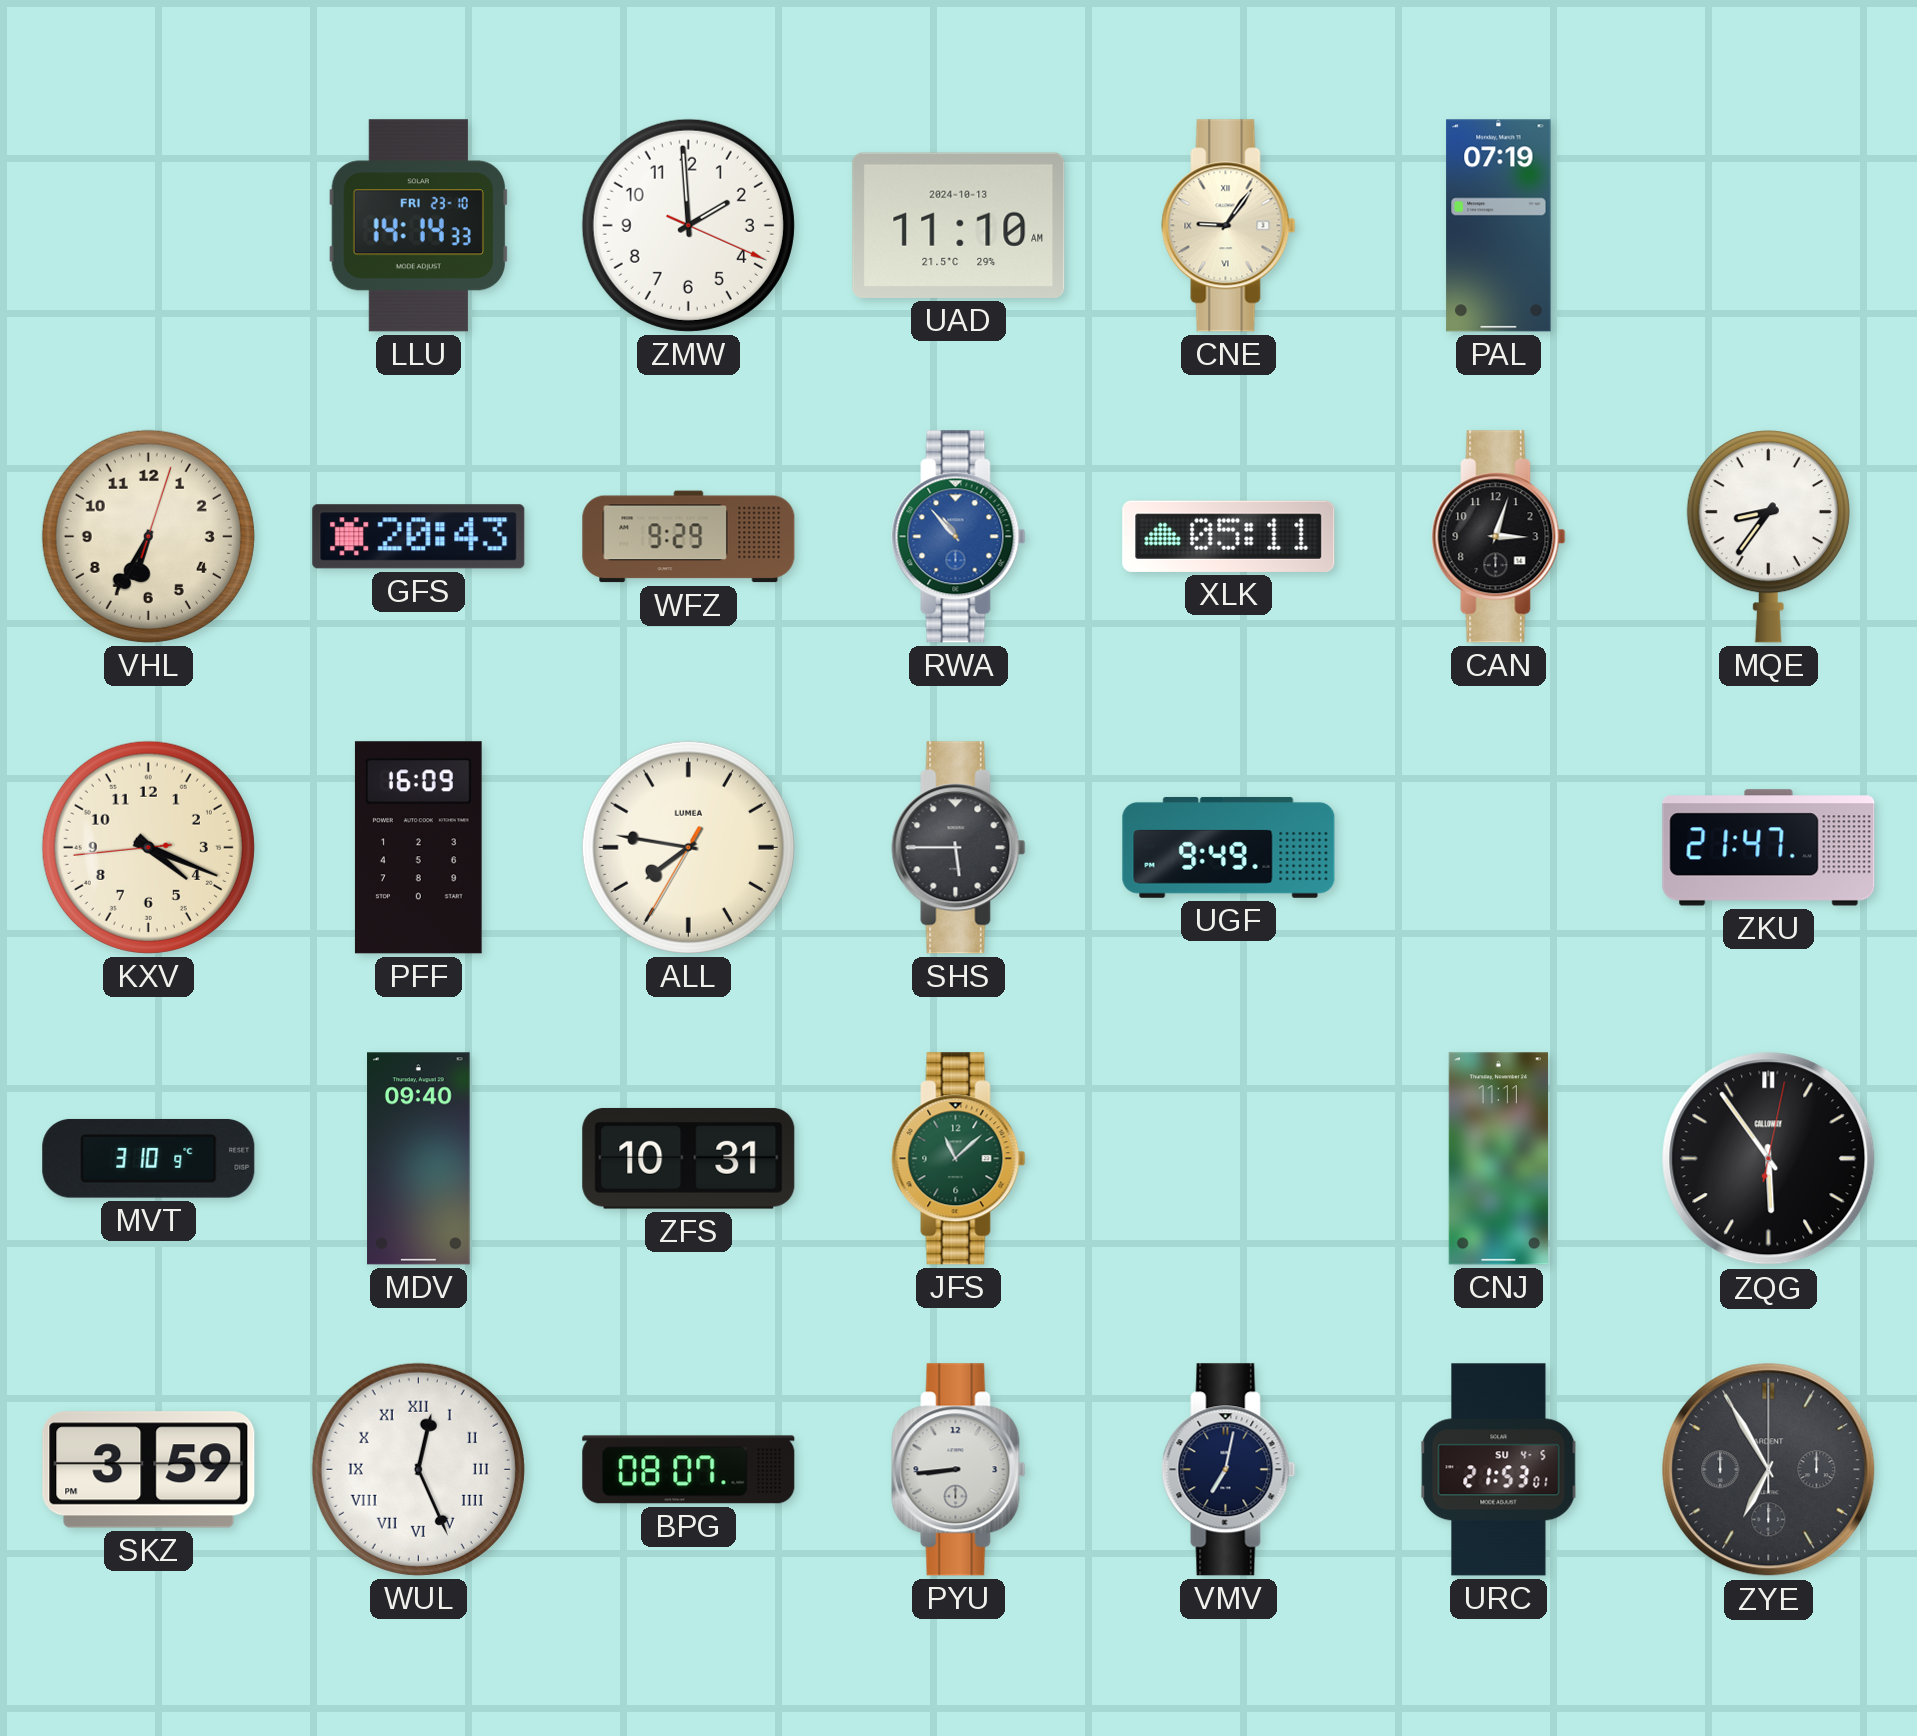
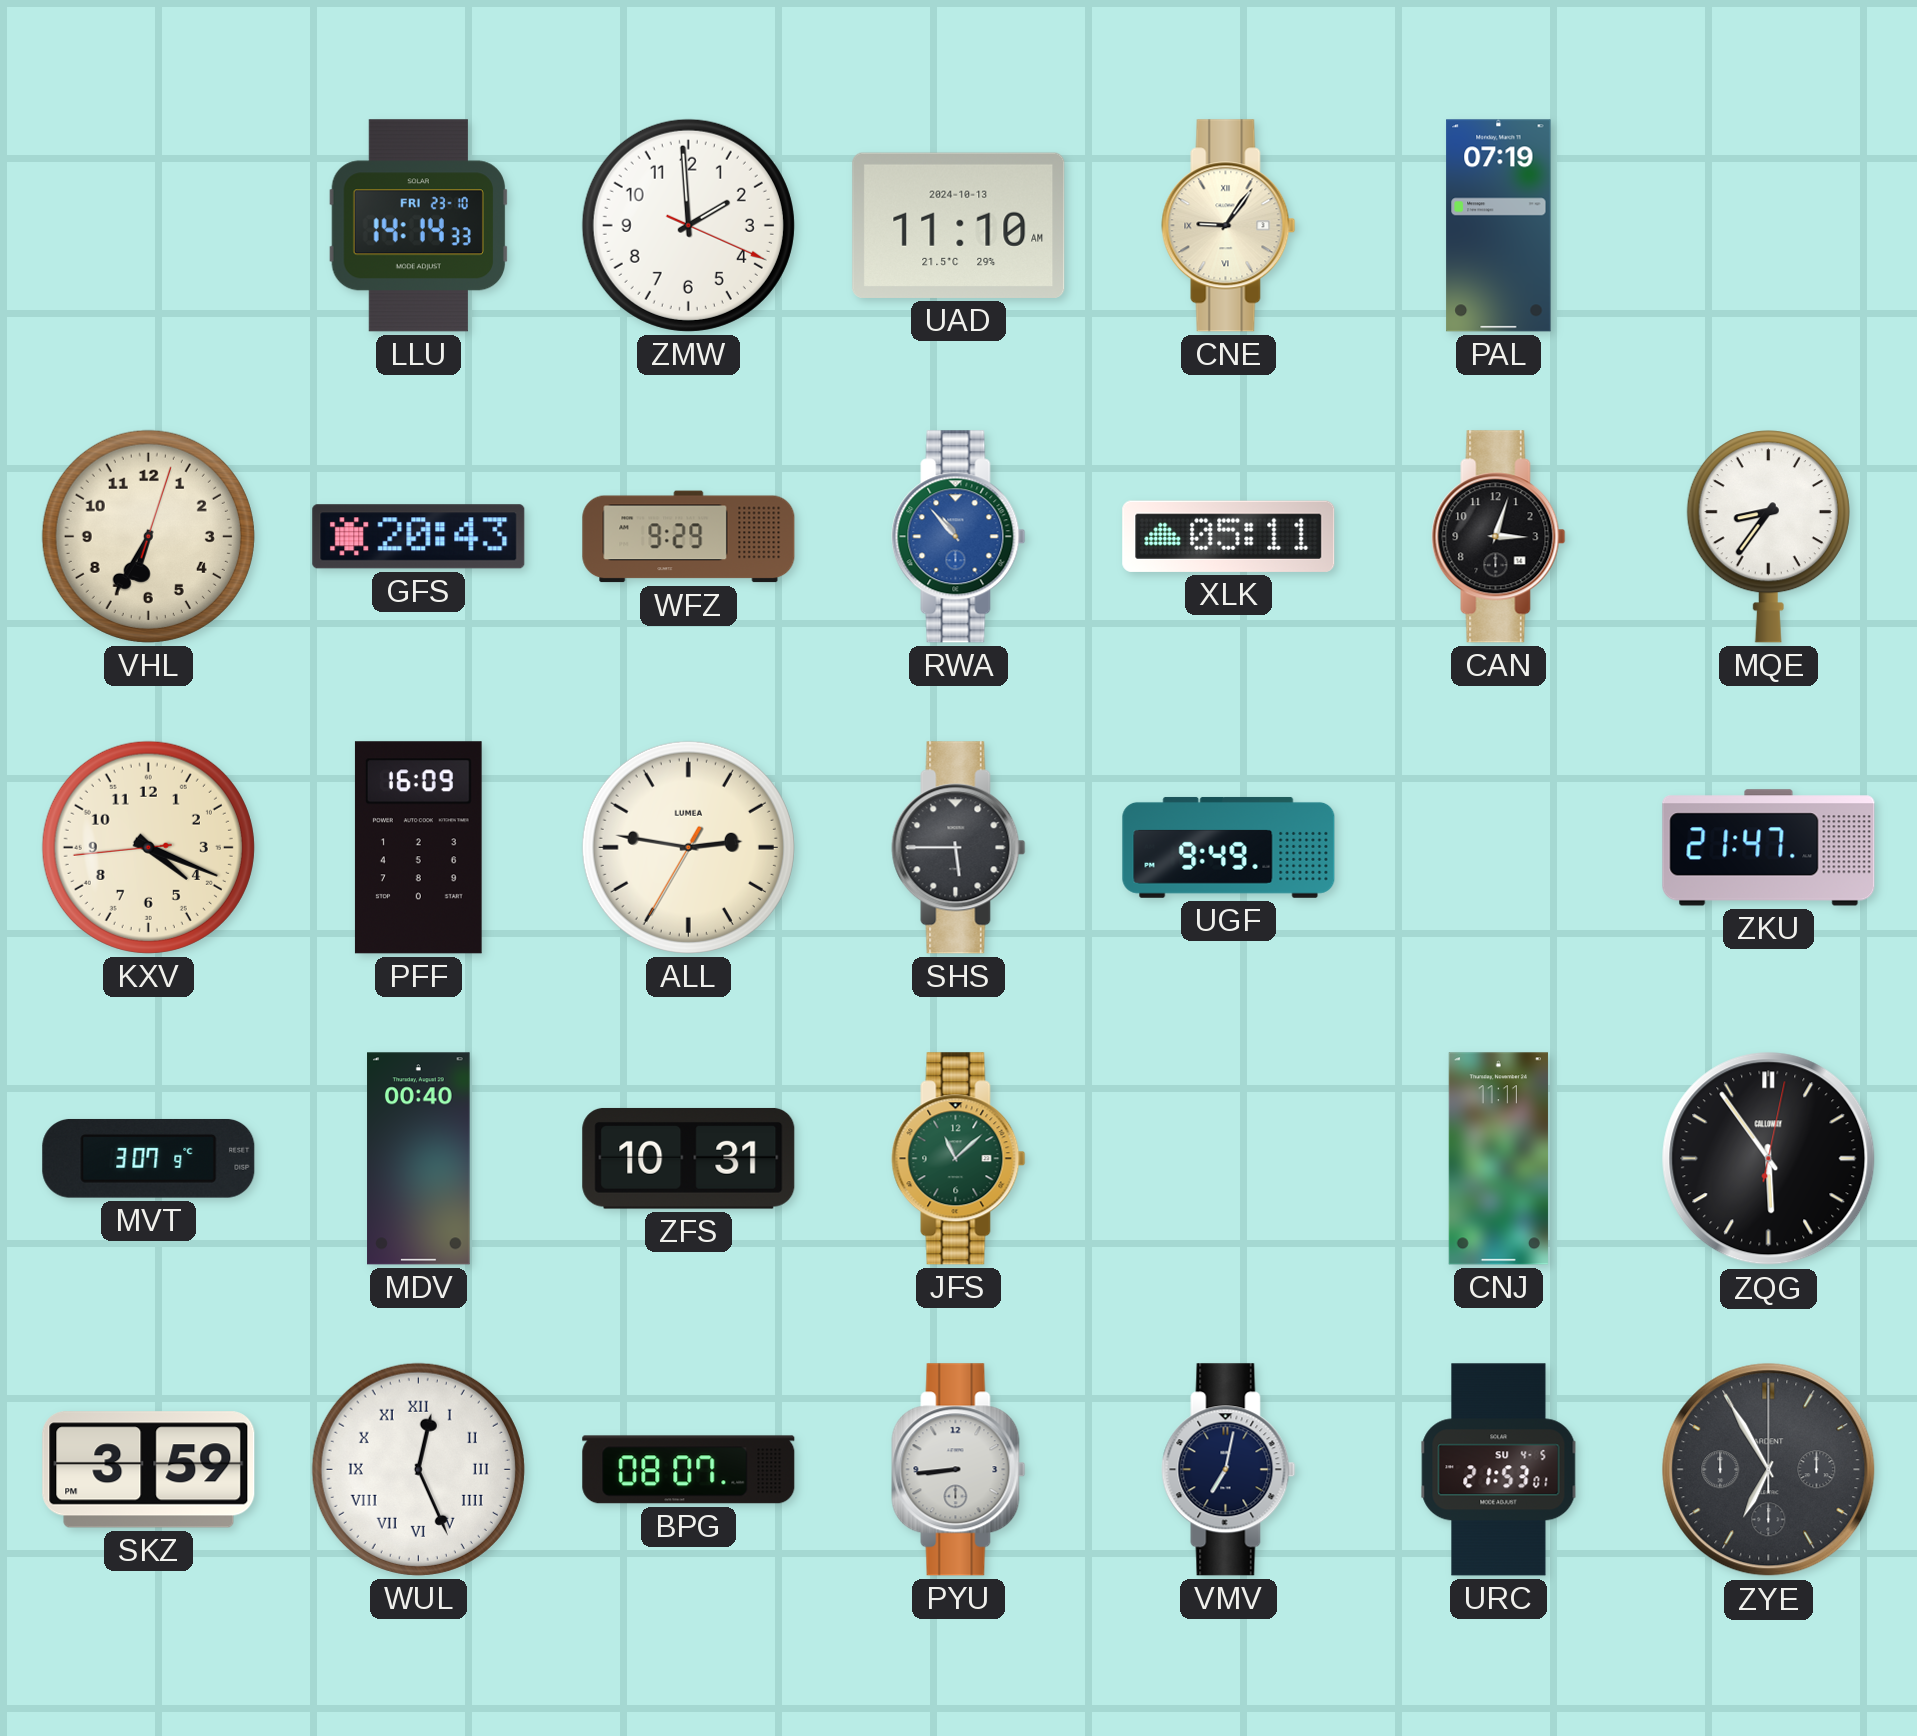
ALL: 7:46 -> 2:46 (688, 847)
MVT: 3:10 -> 3:07 (149, 1158)
MDV: 09:40 -> 00:40 (419, 1159)
